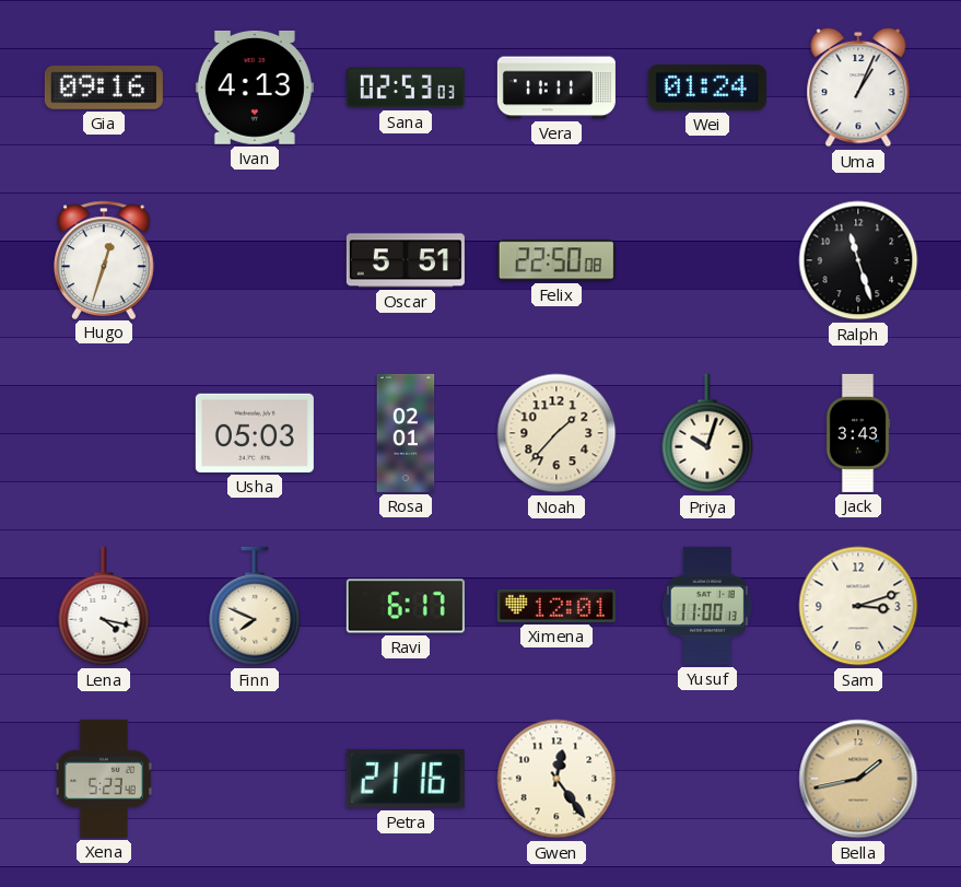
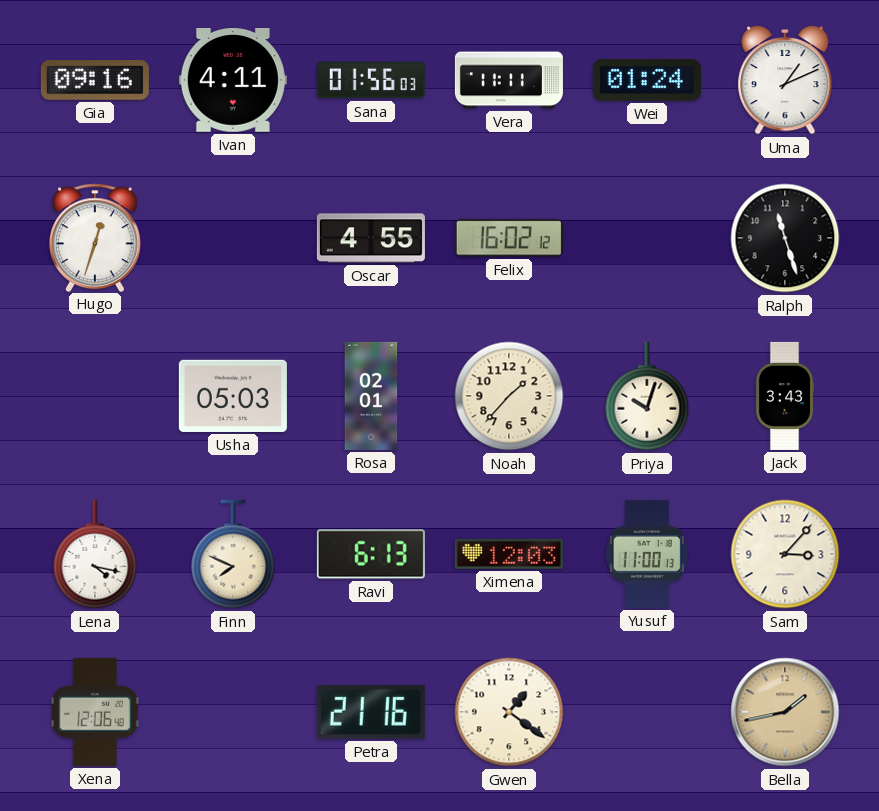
Ivan: 4:13 -> 4:11 (233, 81)
Sana: 02:53 -> 01:56 (371, 80)
Uma: 1:04 -> 1:11 (785, 80)
Oscar: 5:51 -> 4:55 (371, 238)
Felix: 22:50 -> 16:02 (509, 238)
Ravi: 6:17 -> 6:13 (371, 554)
Ximena: 12:01 -> 12:03 (509, 554)
Sam: 3:12 -> 3:07 (785, 554)
Xena: 5:23 -> 12:06 (95, 712)
Gwen: 12:24 -> 1:21 (509, 712)
